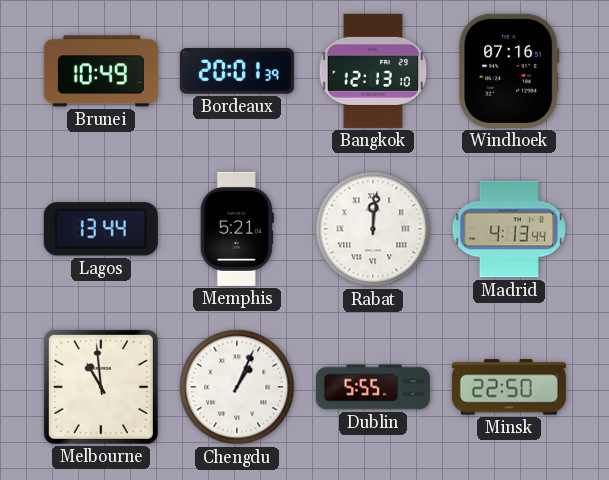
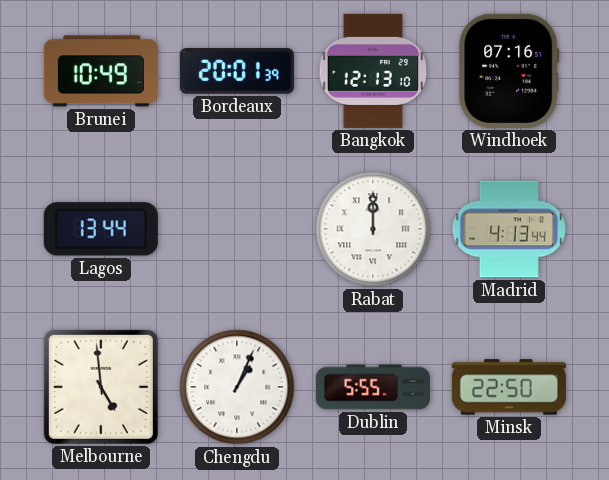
Memphis: 5:21 -> none (237, 229)
Rabat: 12:01 -> 12:00 (373, 229)
Melbourne: 10:59 -> 4:59 (101, 387)
